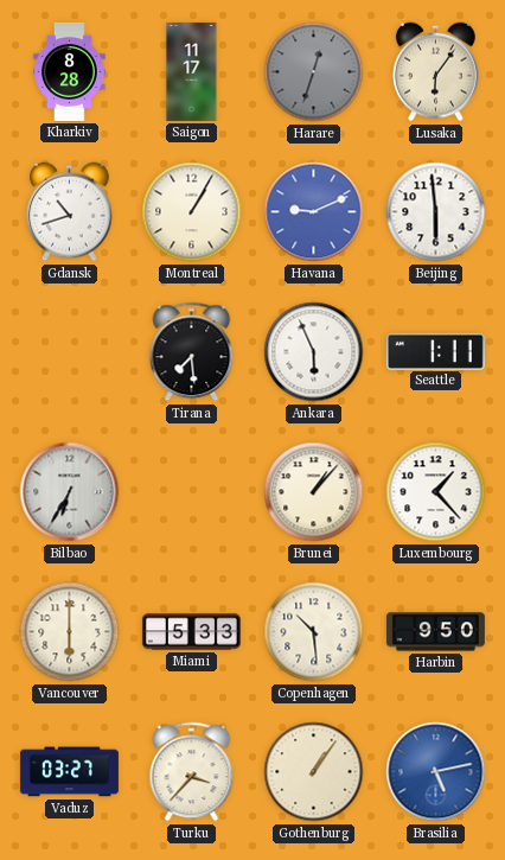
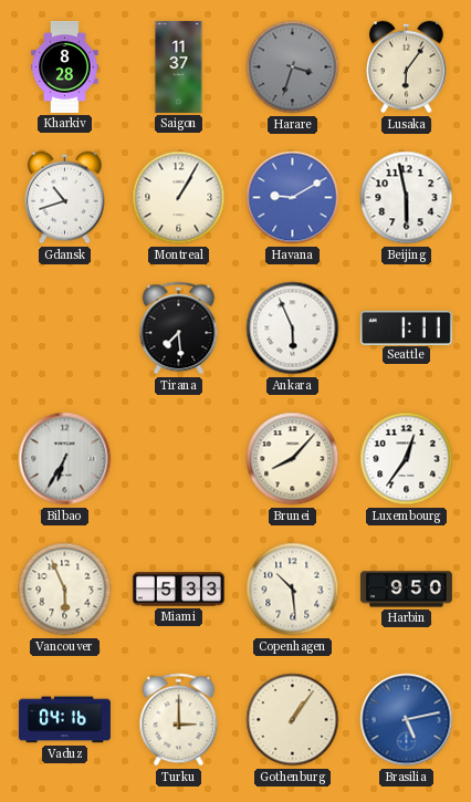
Saigon: 11:17 -> 11:37 (179, 66)
Harare: 12:33 -> 3:33 (293, 67)
Havana: 9:11 -> 9:10 (293, 198)
Beijing: 5:59 -> 5:58 (407, 198)
Brunei: 1:07 -> 8:07 (293, 459)
Luxembourg: 1:23 -> 12:36 (407, 459)
Vancouver: 6:00 -> 5:56 (65, 590)
Vaduz: 03:27 -> 04:16 (64, 720)
Turku: 3:37 -> 3:00 (179, 720)
